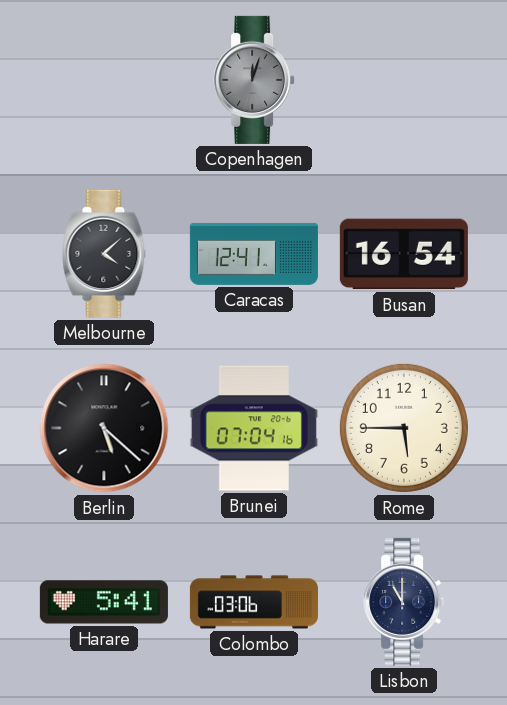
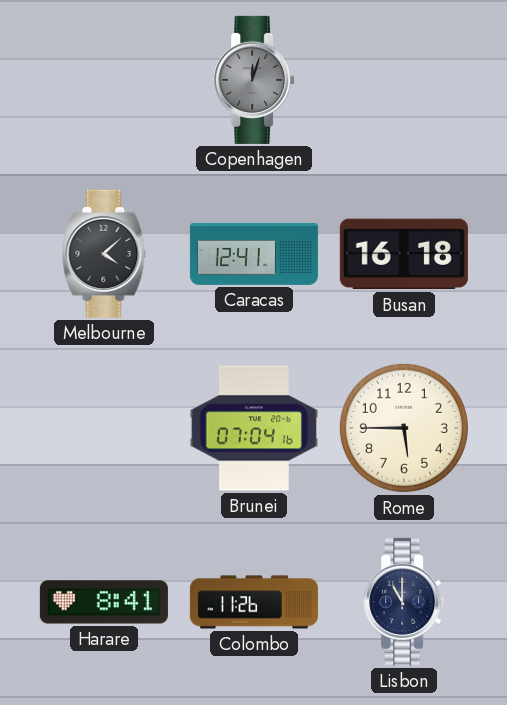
Busan: 16:54 -> 16:18 (404, 254)
Berlin: 5:22 -> none (104, 428)
Harare: 5:41 -> 8:41 (104, 602)
Colombo: 03:06 -> 11:26 (254, 602)
